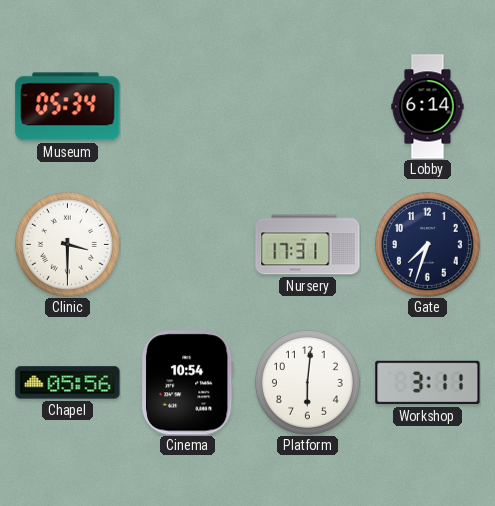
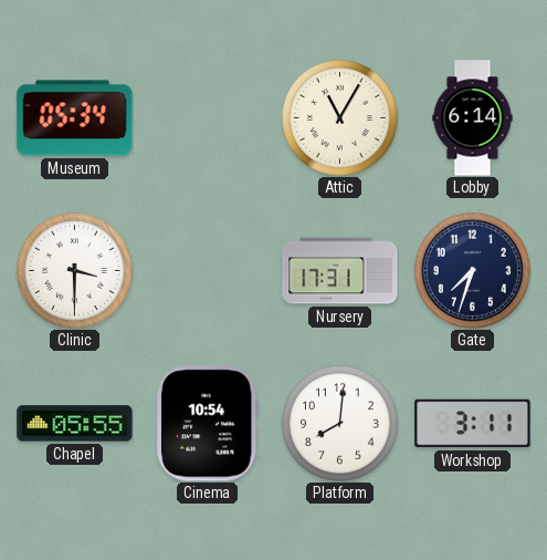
Attic: none -> 11:05 (339, 117)
Chapel: 05:56 -> 05:55 (75, 424)
Platform: 6:01 -> 8:01 (339, 423)
